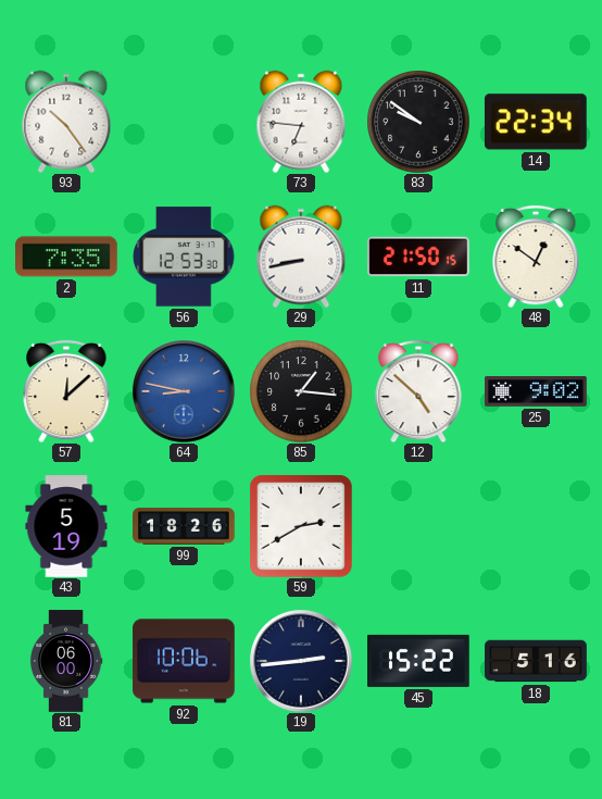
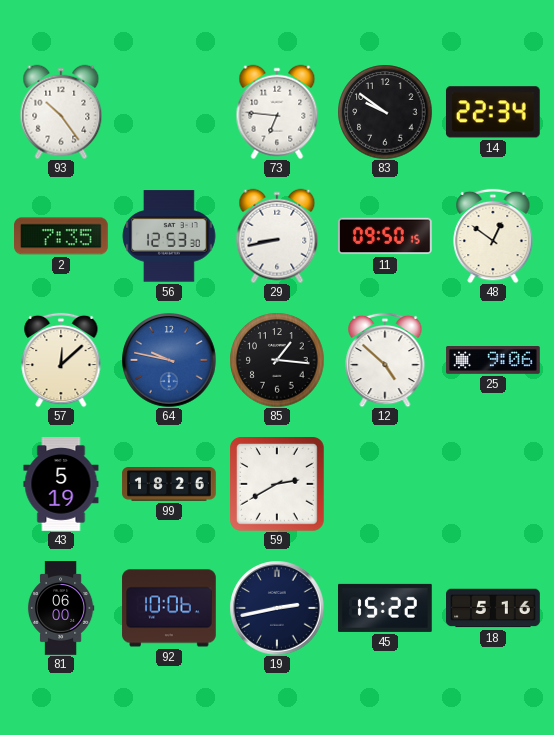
11: 21:50 -> 09:50 (385, 236)
64: 8:47 -> 9:47 (169, 360)
25: 9:02 -> 9:06 (493, 361)
19: 2:44 -> 2:43 (277, 608)
